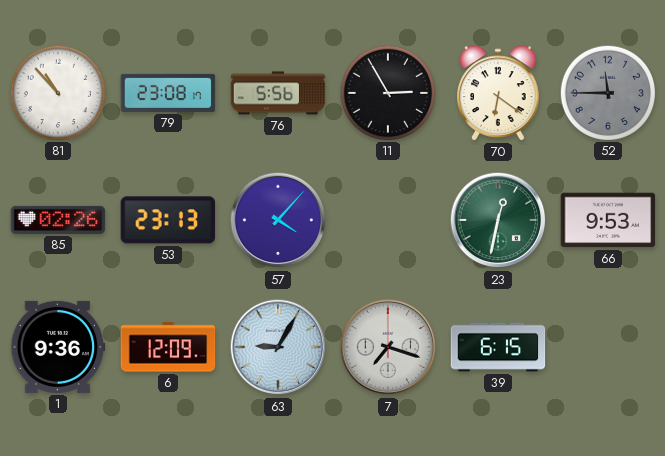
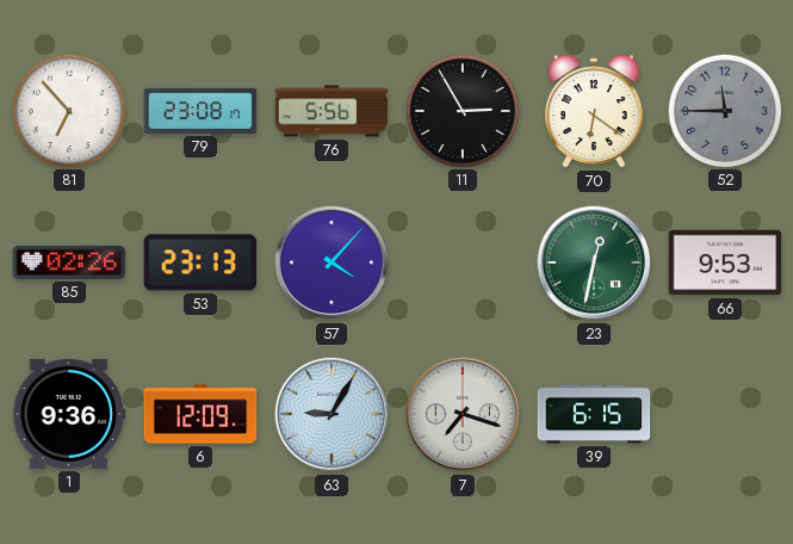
81: 10:53 -> 6:53 (68, 110)
